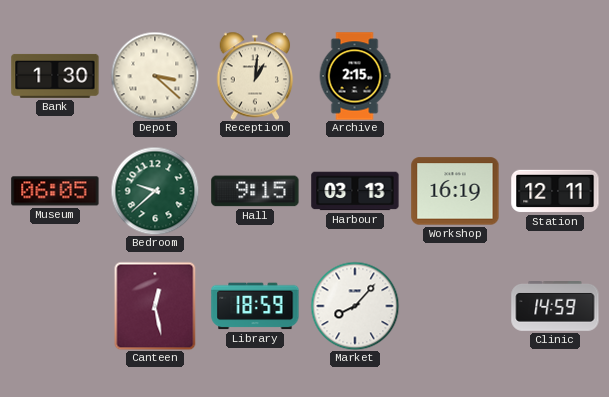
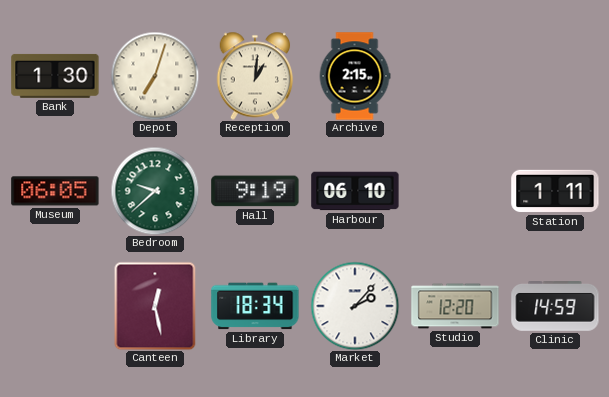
Depot: 3:22 -> 7:03 (155, 76)
Hall: 9:15 -> 9:19 (255, 191)
Harbour: 03:13 -> 06:10 (355, 191)
Workshop: 16:19 -> none (455, 191)
Station: 12:11 -> 1:11 (555, 191)
Library: 18:59 -> 18:34 (255, 306)
Market: 8:07 -> 2:07 (355, 306)
Studio: none -> 12:20 (455, 306)
